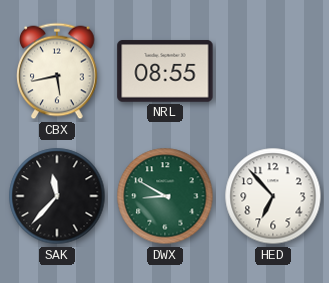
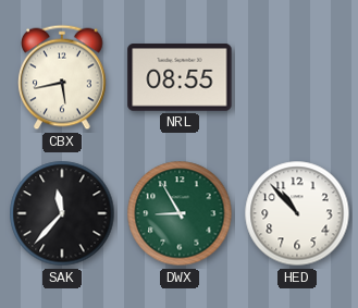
DWX: 8:50 -> 8:55 (180, 213)
HED: 6:53 -> 10:53 (297, 213)
